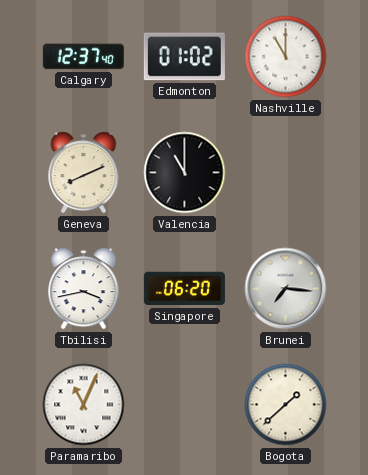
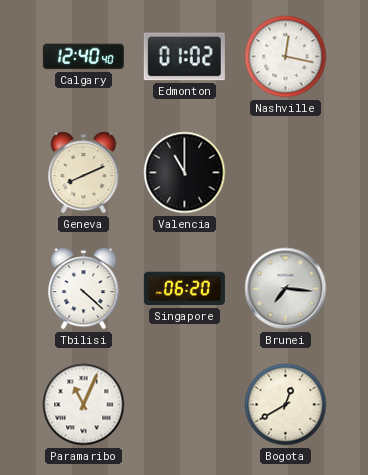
Calgary: 12:37 -> 12:40 (83, 57)
Nashville: 11:00 -> 12:17 (286, 57)
Tbilisi: 3:43 -> 4:22 (84, 289)
Bogota: 1:38 -> 12:40 (286, 405)
